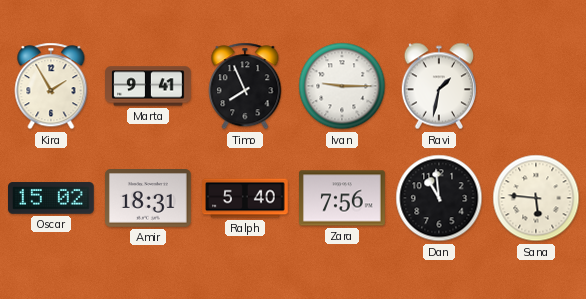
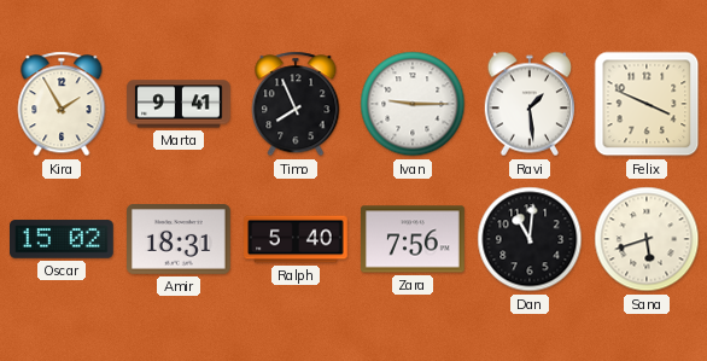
Ravi: 1:32 -> 1:29 (528, 104)
Felix: none -> 3:49 (647, 104)
Dan: 10:59 -> 11:01 (530, 239)
Sana: 5:46 -> 5:42 (647, 239)
